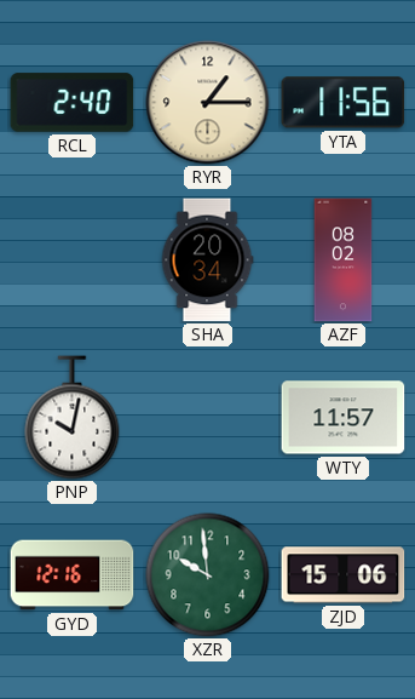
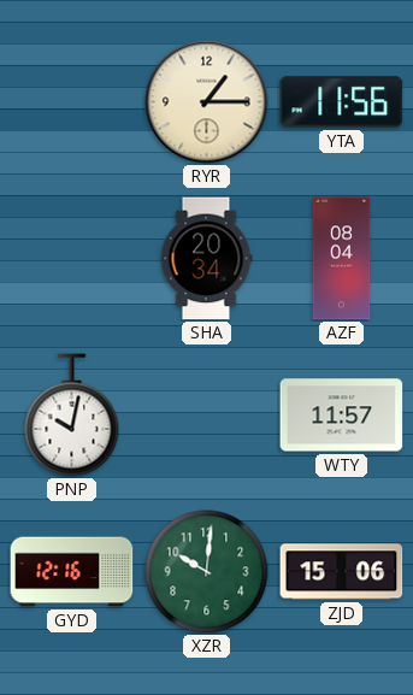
RCL: 2:40 -> none (73, 103)
AZF: 08:02 -> 08:04 (342, 259)
XZR: 9:59 -> 10:01 (207, 572)
